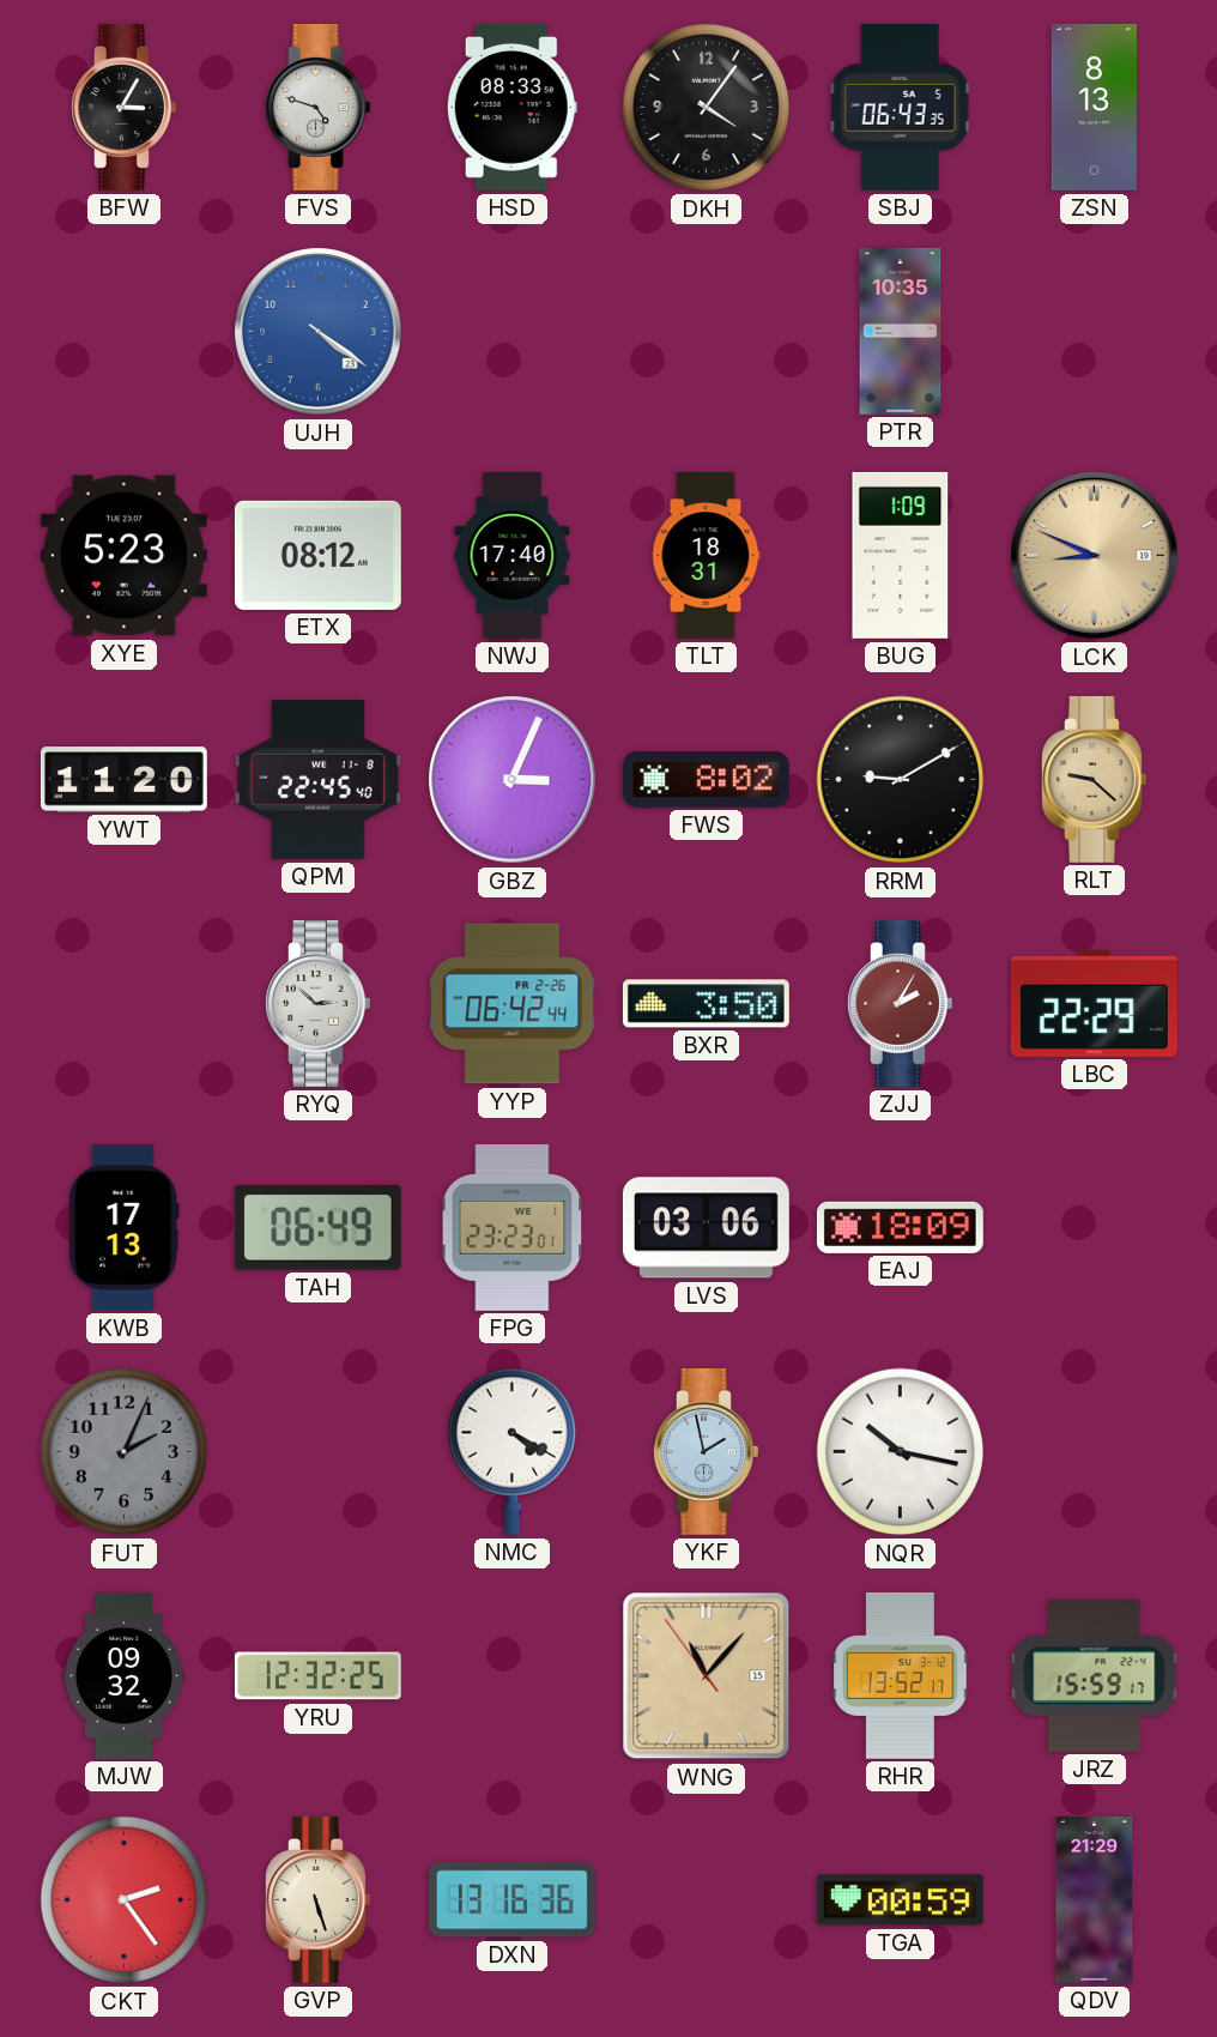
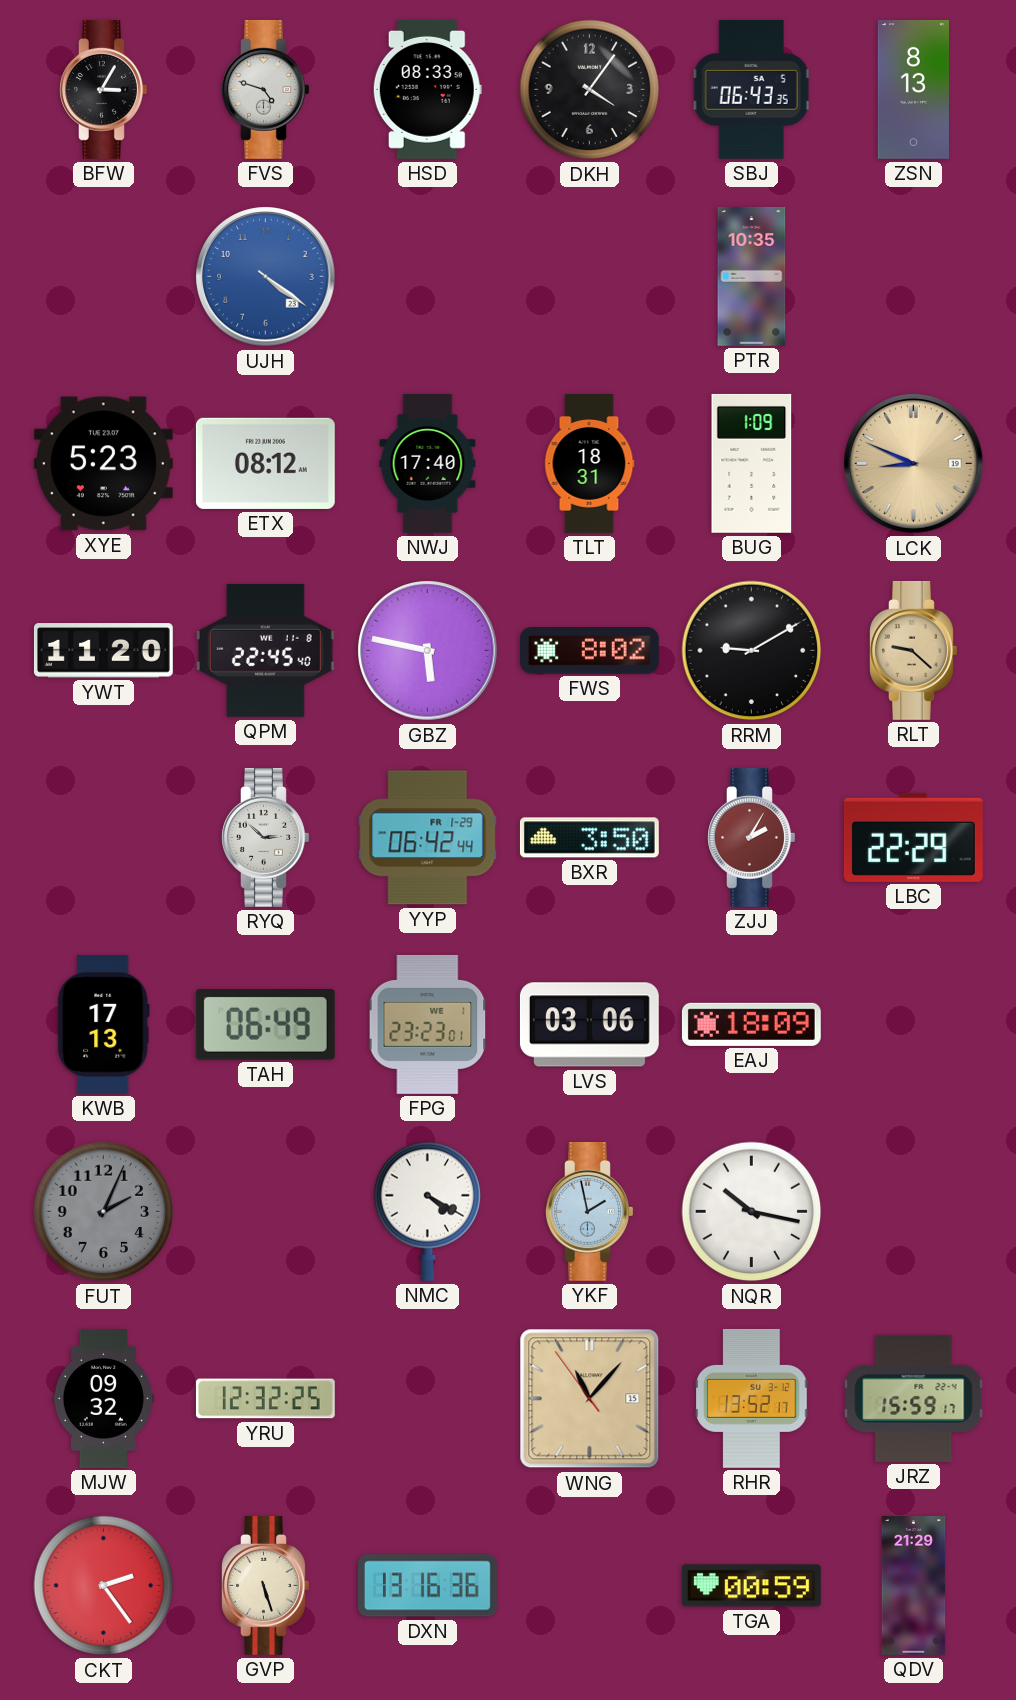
GBZ: 3:04 -> 5:47 (428, 651)
YYP date: FR 2-26 -> FR 1-29 (428, 838)
